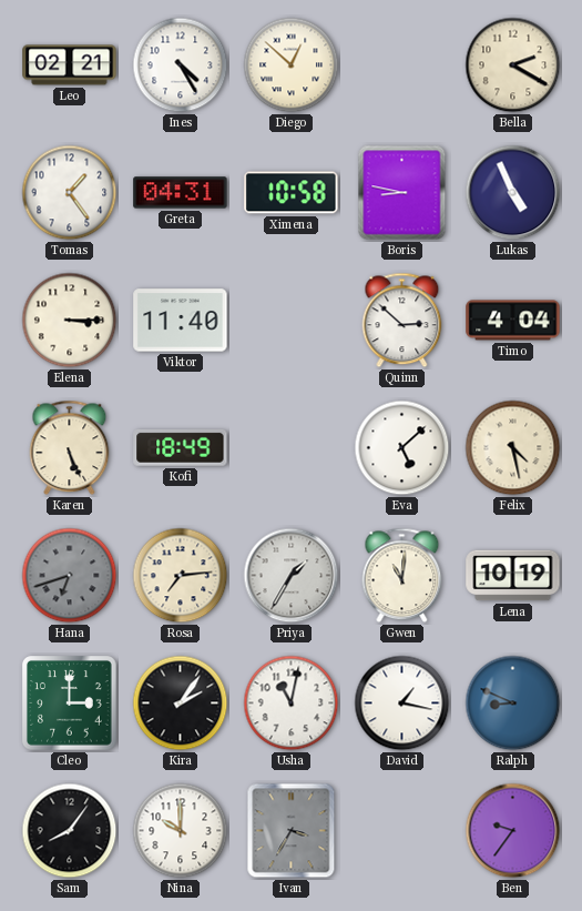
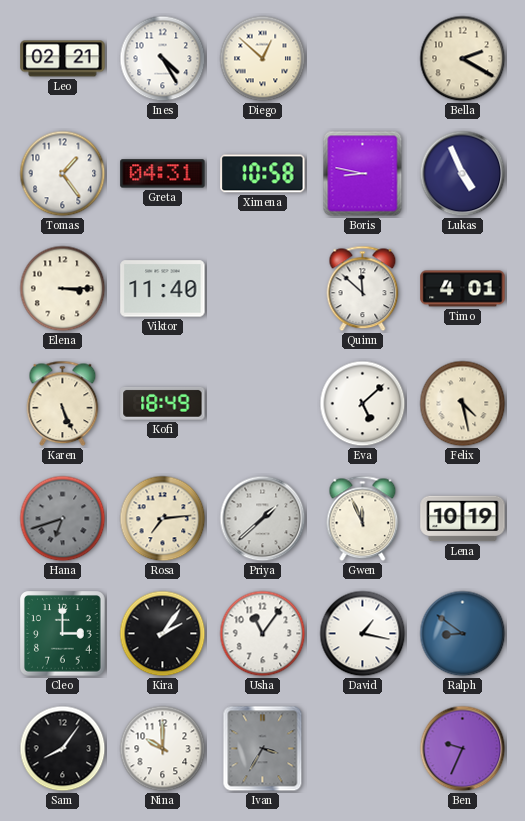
Quinn: 2:52 -> 11:52 (363, 289)
Timo: 4:04 -> 4:01 (463, 289)
Priya: 1:35 -> 1:38 (263, 519)
Gwen: 11:01 -> 11:56 (363, 519)
Usha: 11:02 -> 11:06 (263, 634)
Ralph: 8:49 -> 8:51 (463, 634)
Ben: 9:36 -> 9:34 (463, 749)
